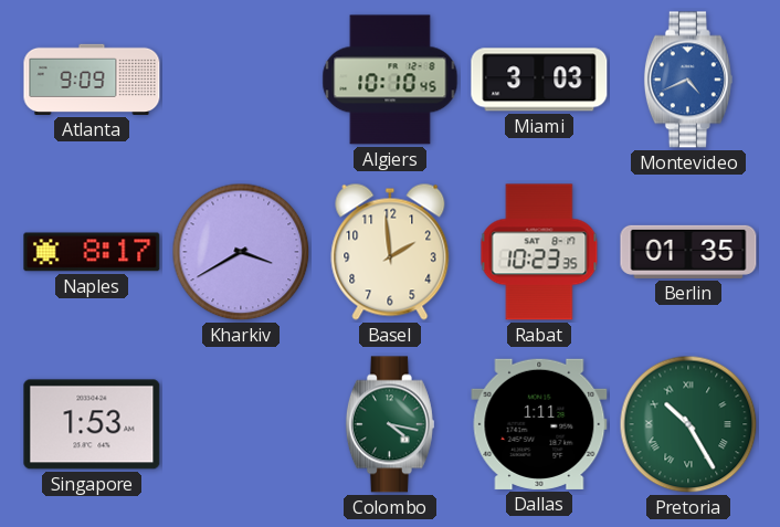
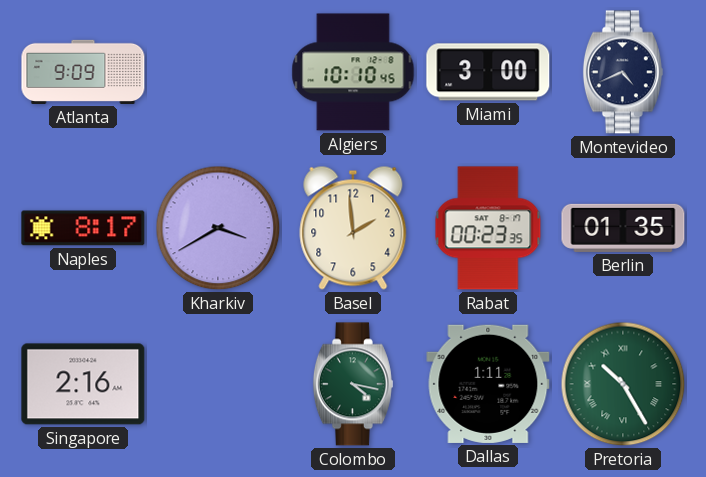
Miami: 3:03 -> 3:00 (488, 72)
Montevideo dial: blue -> navy (623, 72)
Rabat: 10:23 -> 00:23 (488, 228)
Singapore: 1:53 -> 2:16 (83, 384)
